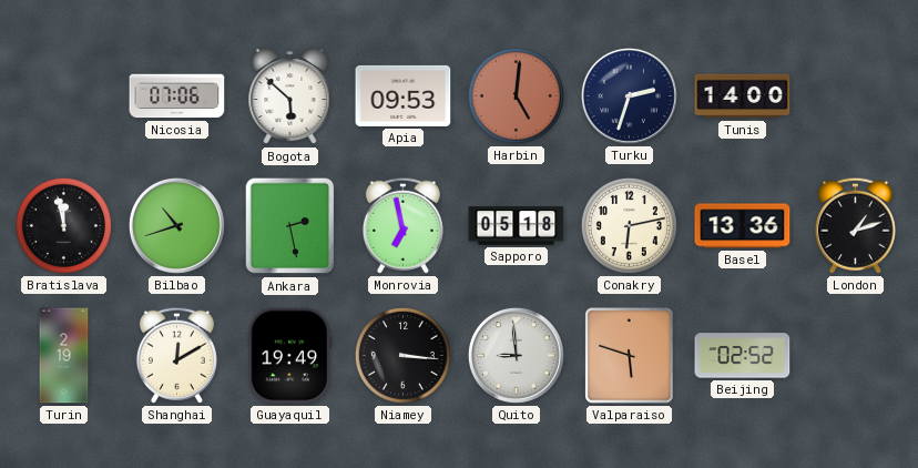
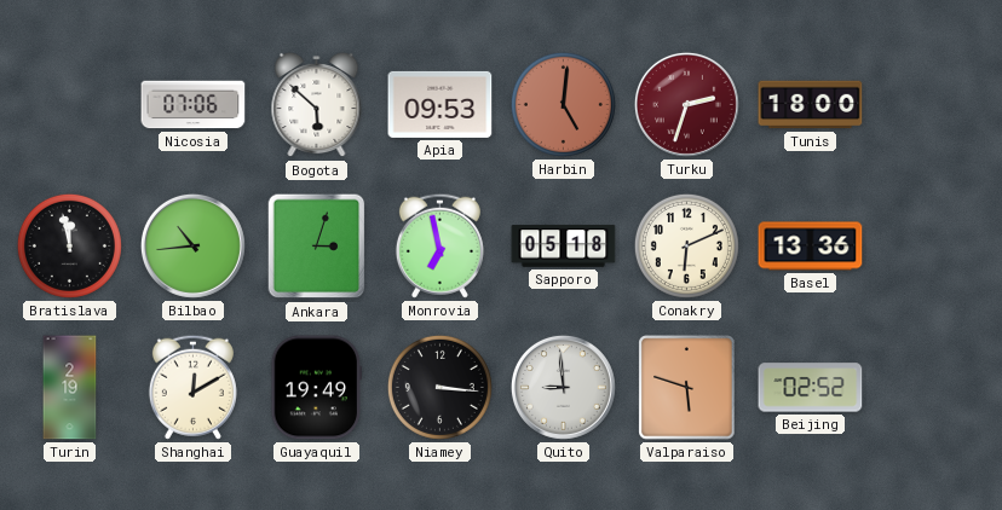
Turku dial: navy -> burgundy (686, 104)
Tunis: 14:00 -> 18:00 (811, 105)
Bilbao: 10:42 -> 10:44 (192, 245)
Ankara: 2:28 -> 3:03 (317, 247)
Conakry: 6:13 -> 6:11 (686, 245)
London: 1:12 -> none (855, 225)
